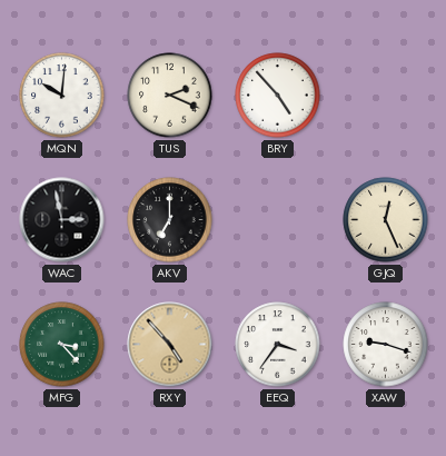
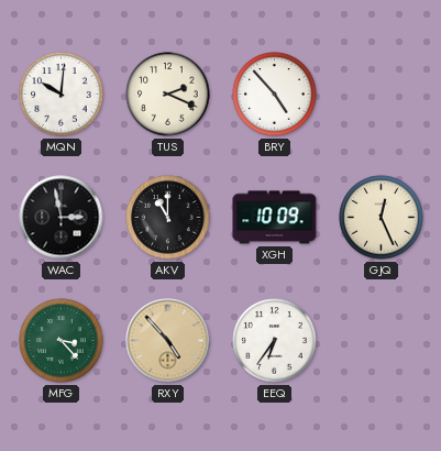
AKV: 7:00 -> 11:00 (168, 218)
XGH: none -> 10:09 (275, 218)
EEQ: 3:36 -> 6:36 (275, 341)
XAW: 9:18 -> none (386, 345)
